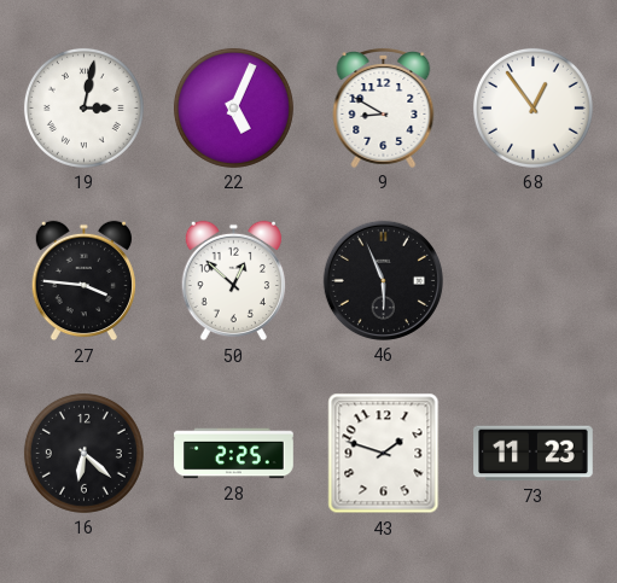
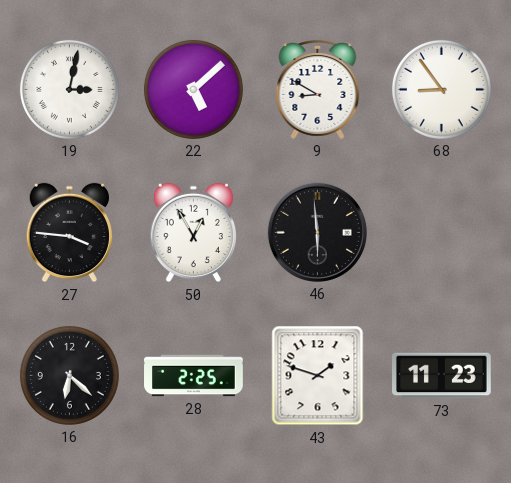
22: 5:04 -> 5:08 (193, 89)
68: 12:54 -> 8:54 (441, 89)
50: 12:52 -> 12:55 (193, 233)
46: 5:56 -> 5:59 (317, 232)
